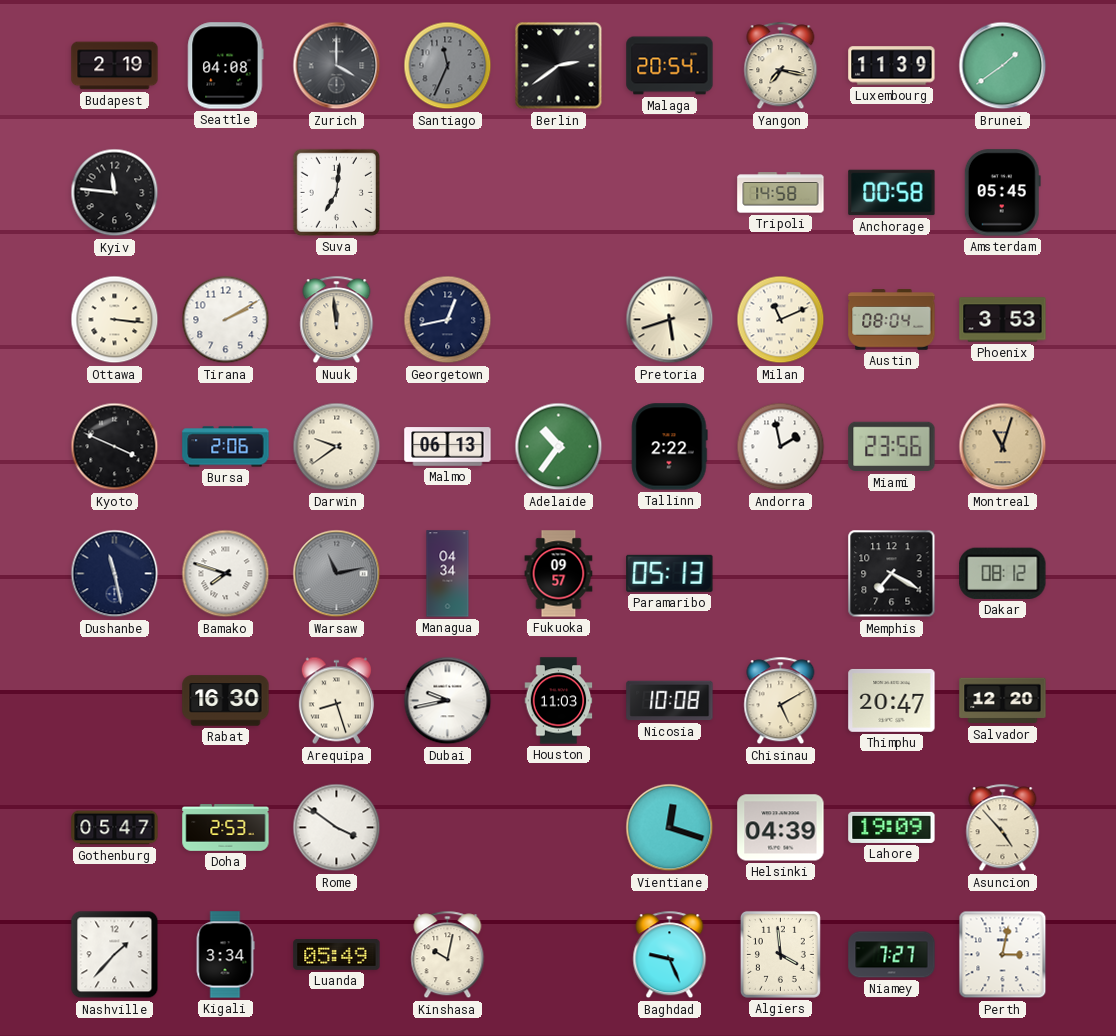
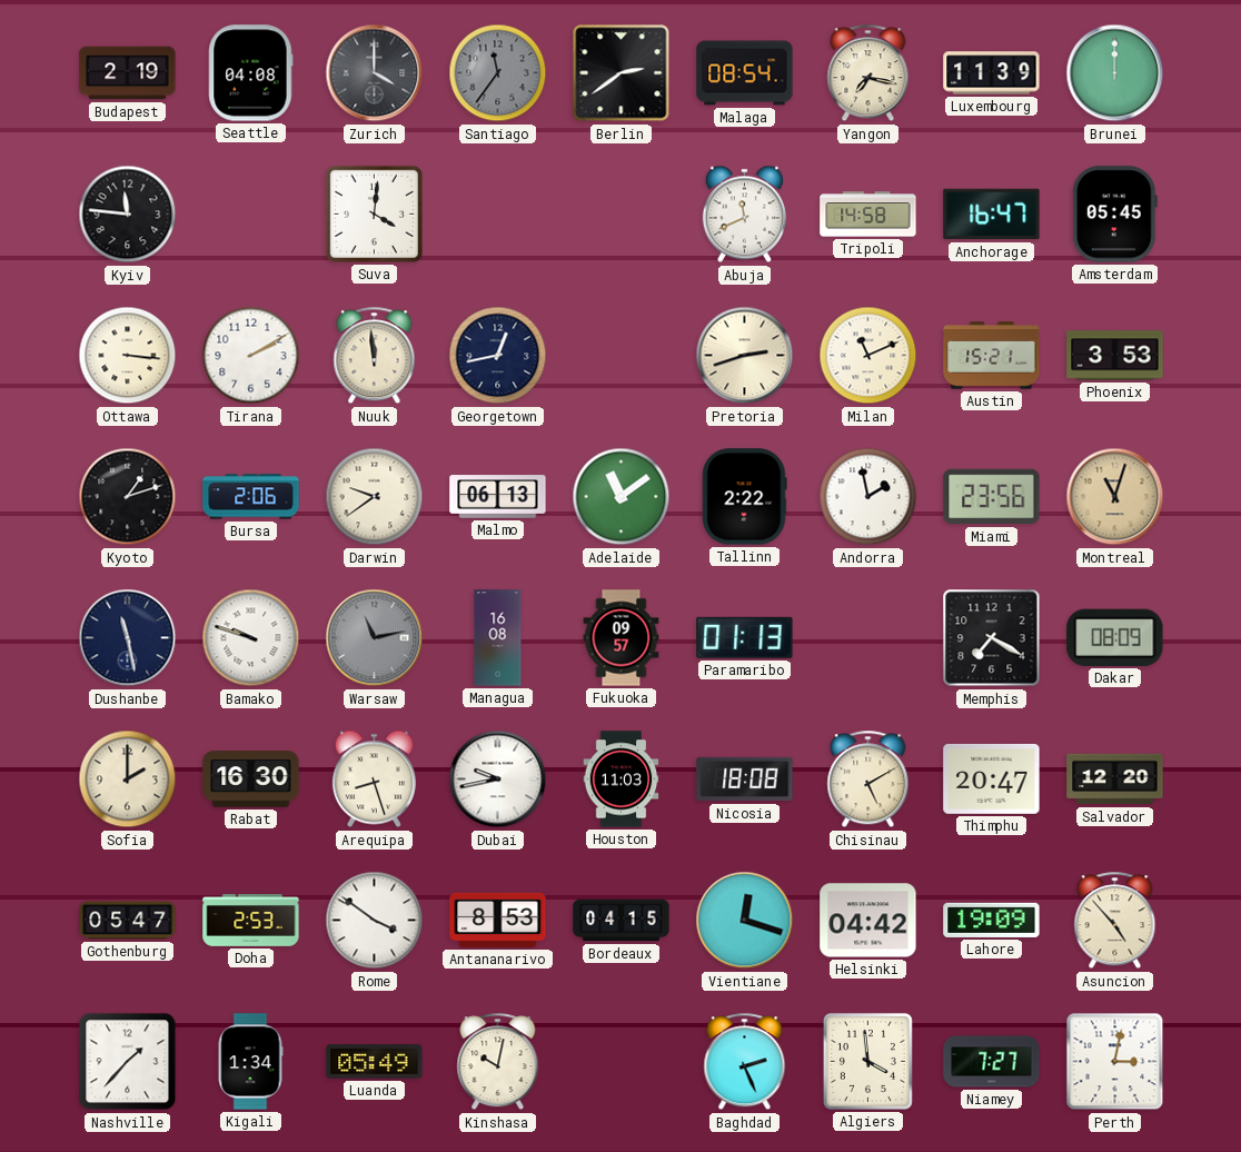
Santiago: 11:34 -> 11:36 (498, 73)
Malaga: 20:54 -> 08:54 (745, 73)
Brunei: 1:39 -> 12:00 (1115, 73)
Suva: 7:01 -> 4:01 (374, 213)
Abuja: none -> 11:41 (744, 215)
Anchorage: 00:58 -> 16:47 (992, 215)
Pretoria: 5:42 -> 2:42 (745, 356)
Austin: 08:04 -> 15:21 (992, 356)
Kyoto: 3:49 -> 1:12 (128, 497)
Adelaide: 10:36 -> 11:09 (622, 497)
Bamako: 7:48 -> 9:48 (251, 638)
Managua: 04:34 -> 16:08 (498, 638)
Paramaribo: 05:13 -> 01:13 (745, 637)
Dakar: 08:12 -> 08:09 (1115, 637)
Sofia: none -> 2:00 (128, 779)
Nicosia: 10:08 -> 18:08 (745, 779)
Antananarivo: none -> 8:53 (498, 920)
Bordeaux: none -> 04:15 (622, 921)
Helsinki: 04:39 -> 04:42 (868, 921)
Kigali: 3:34 -> 1:34 (250, 1062)
Baghdad: 9:26 -> 2:26 (745, 1062)
